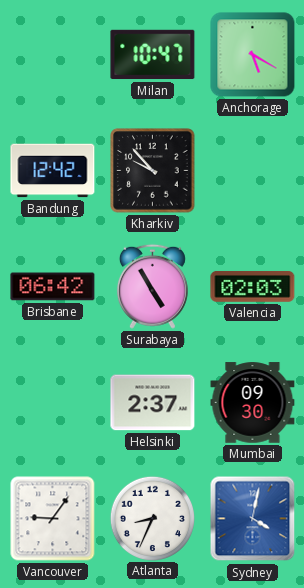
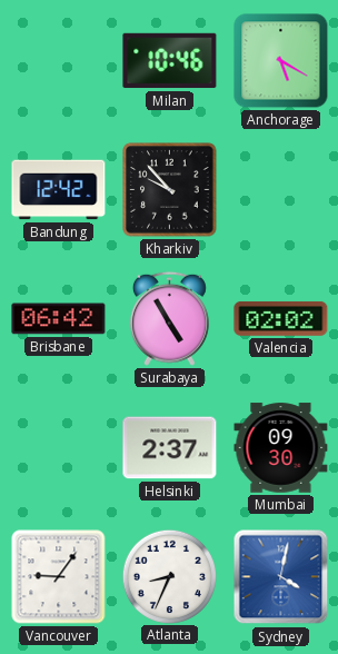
Milan: 10:47 -> 10:46 (170, 61)
Valencia: 02:03 -> 02:02 (281, 319)
